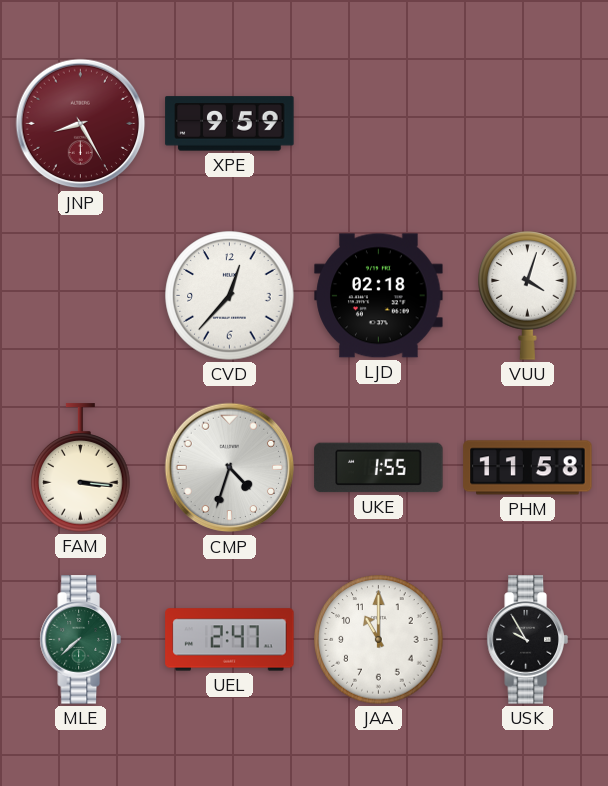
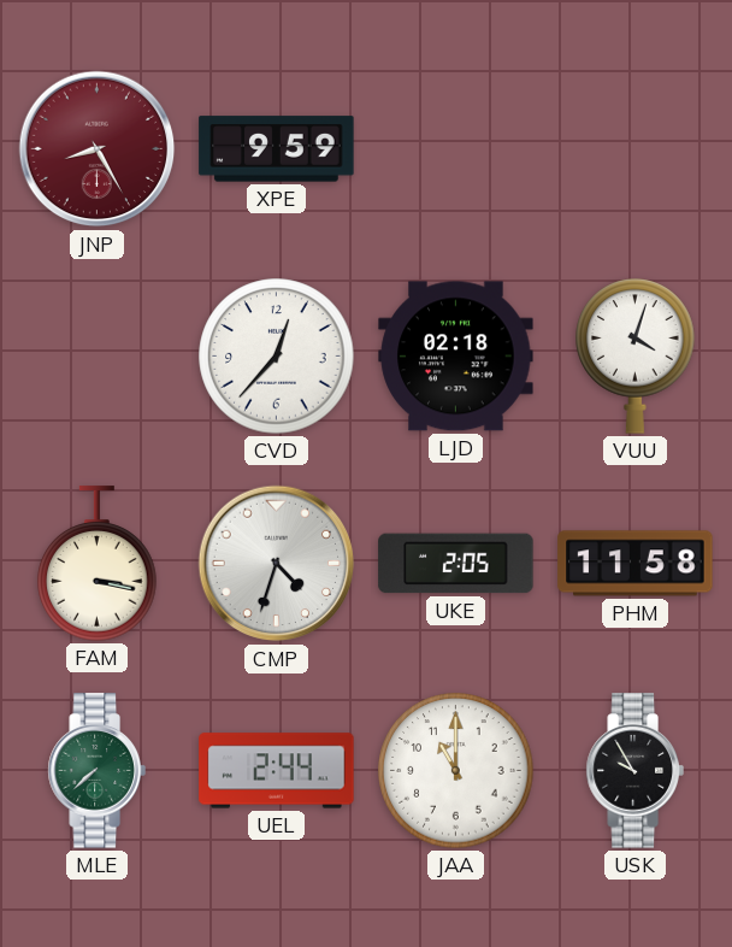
FAM: 3:16 -> 3:17 (98, 564)
UKE: 1:55 -> 2:05 (456, 564)
UEL: 2:47 -> 2:44 (277, 771)
